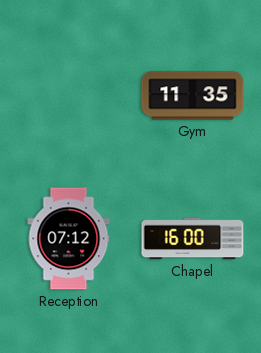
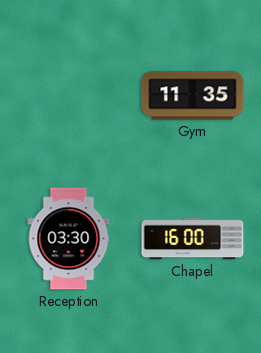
Reception: 07:12 -> 03:30 (69, 239)
